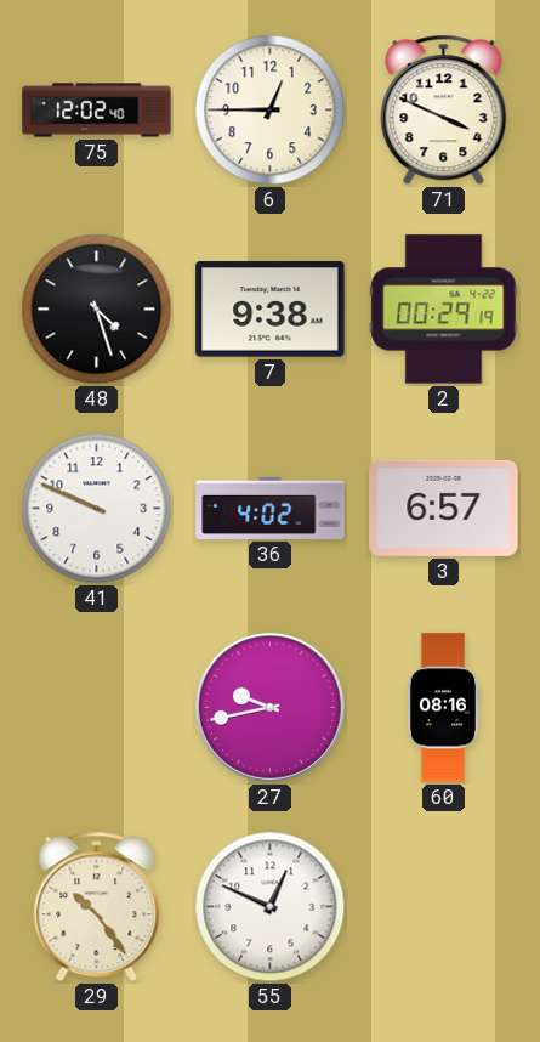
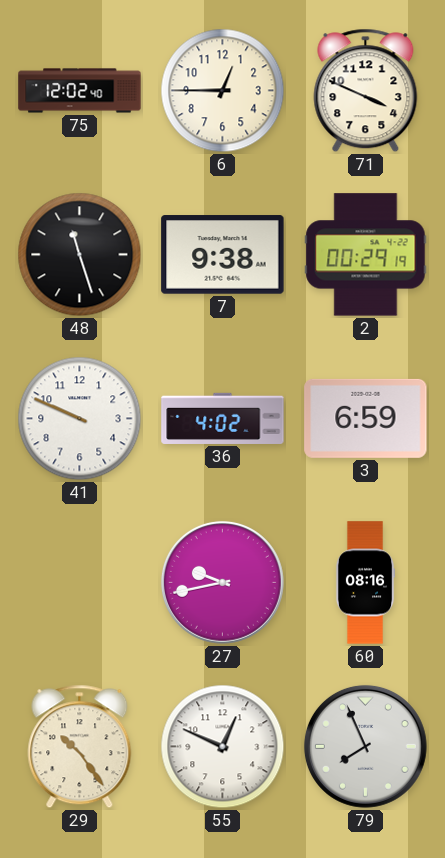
48: 4:27 -> 11:27 (80, 255)
3: 6:57 -> 6:59 (366, 418)
79: none -> 7:56 (365, 746)
